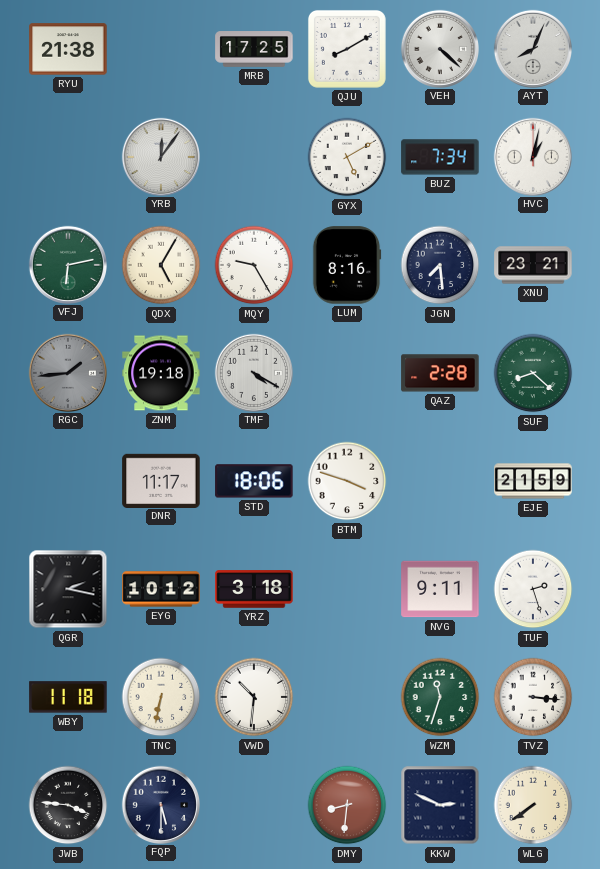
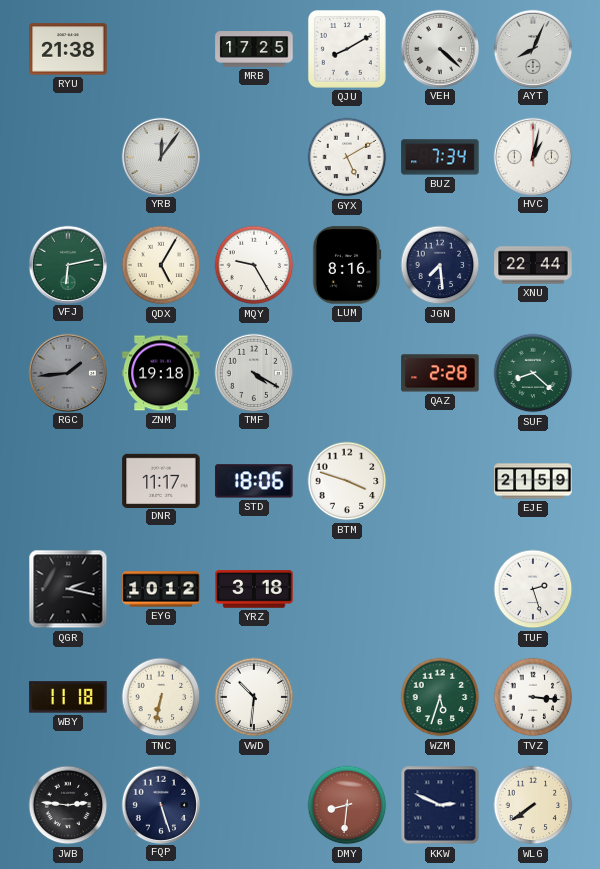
XNU: 23:21 -> 22:44 (533, 265)
NVG: 9:11 -> none (440, 589)
WZM: 11:33 -> 5:33 (440, 697)
JWB: 3:46 -> 2:46 (68, 805)
FQP: 5:30 -> 5:27 (160, 804)
